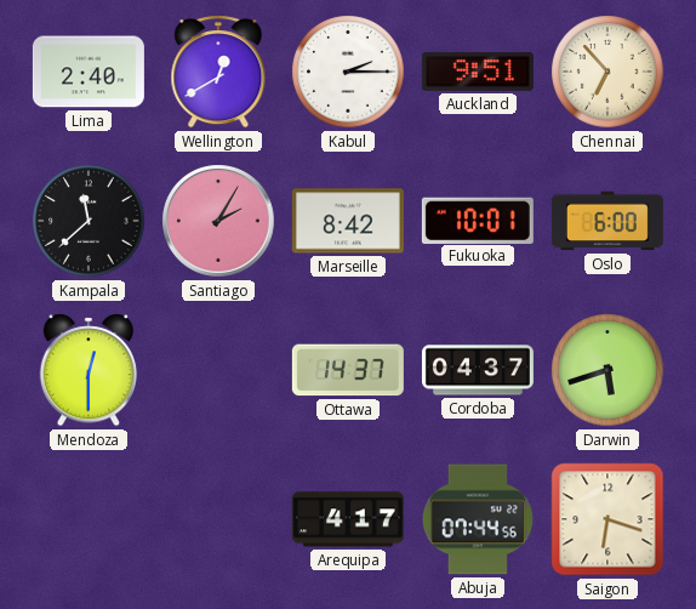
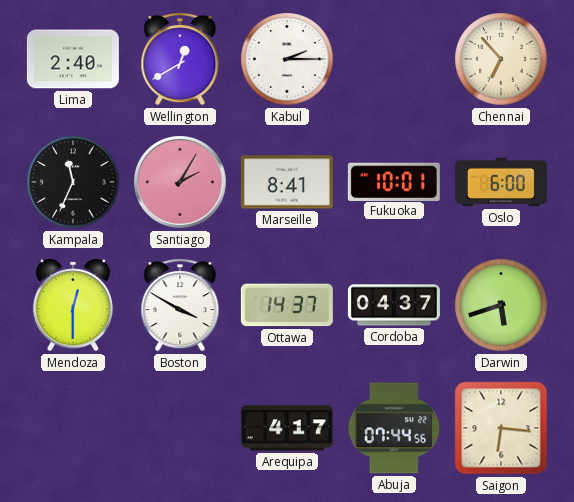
Auckland: 9:51 -> none (478, 72)
Kampala: 11:38 -> 11:34 (73, 182)
Marseille: 8:42 -> 8:41 (287, 182)
Boston: none -> 3:50 (180, 305)
Saigon: 6:18 -> 6:16 (501, 428)
